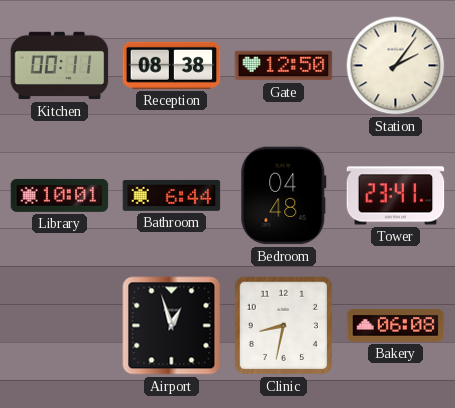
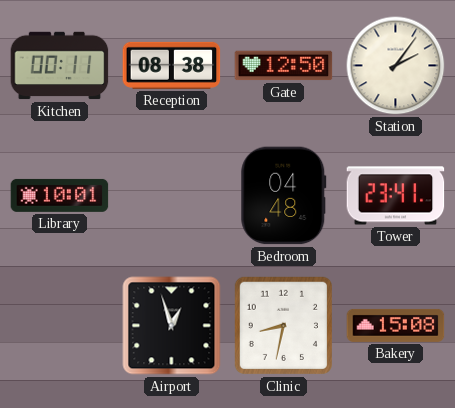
Bathroom: 6:44 -> none (172, 195)
Bakery: 06:08 -> 15:08 (396, 325)
